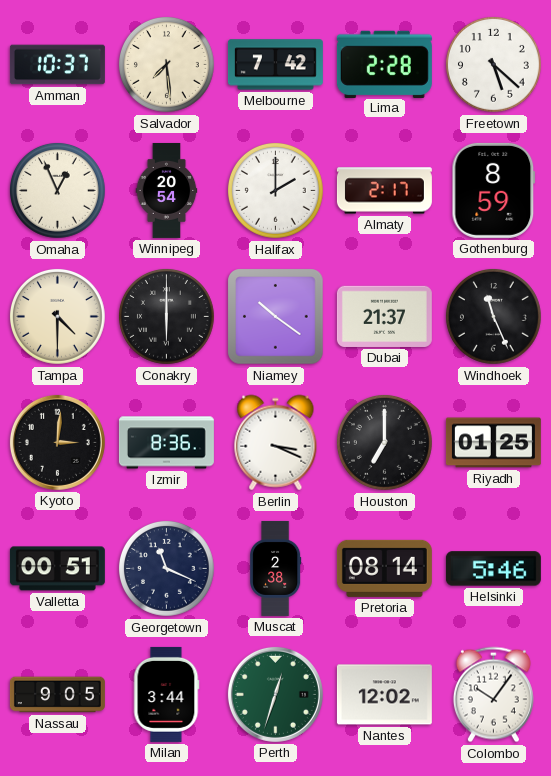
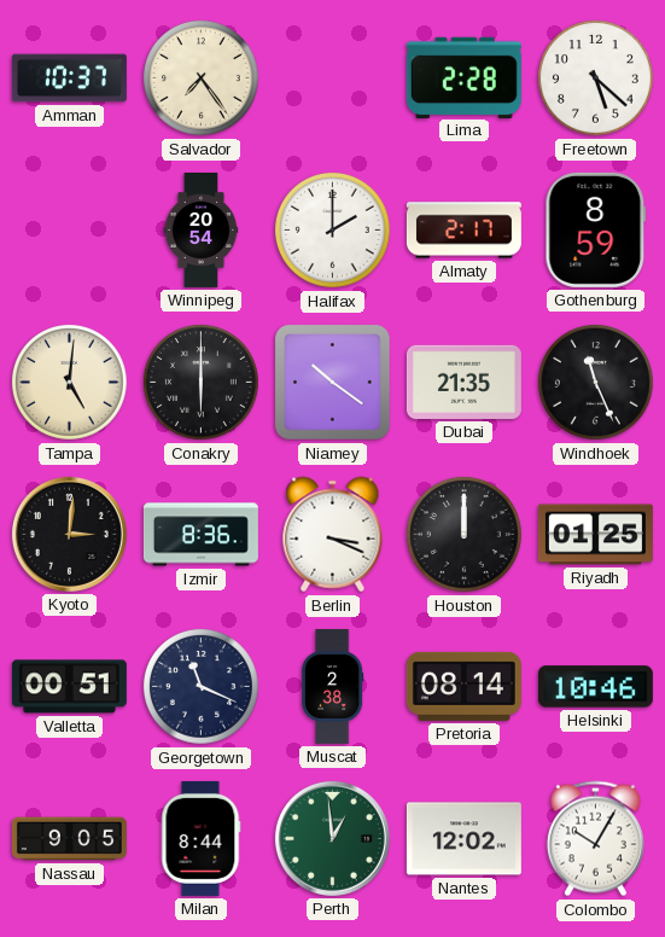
Salvador: 7:29 -> 7:24 (200, 77)
Melbourne: 7:42 -> none (275, 65)
Omaha: 12:56 -> none (57, 190)
Tampa: 4:30 -> 5:01 (69, 382)
Dubai: 21:37 -> 21:35 (463, 382)
Houston: 7:00 -> 12:00 (463, 534)
Helsinki: 5:46 -> 10:46 (595, 687)
Milan: 3:44 -> 8:44 (200, 838)
Perth: 12:33 -> 12:59 (332, 838)
Colombo: 10:06 -> 10:05 (595, 839)
